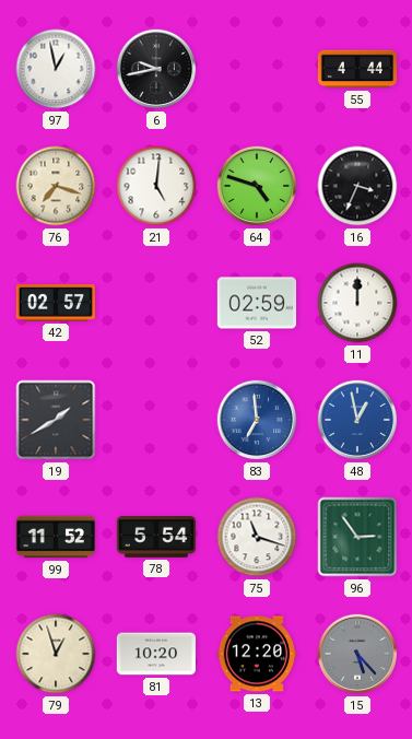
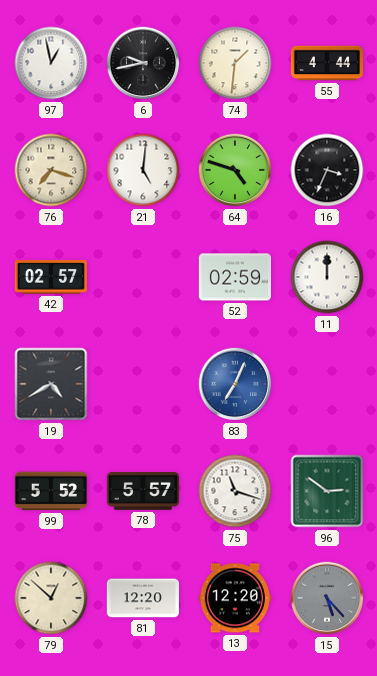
74: none -> 1:31 (235, 63)
19: 1:40 -> 4:40 (51, 384)
83: 6:59 -> 7:04 (235, 384)
48: 12:58 -> none (357, 420)
99: 11:52 -> 5:52 (51, 491)
78: 5:54 -> 5:57 (143, 491)
96: 2:54 -> 2:51 (327, 491)
79: 12:57 -> 12:52 (51, 598)
81: 10:20 -> 12:20 (142, 598)
